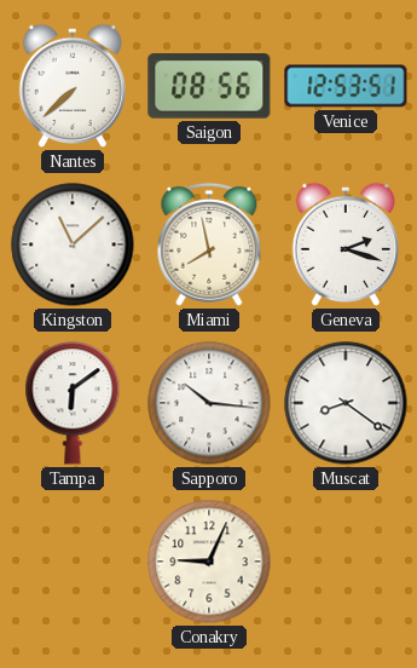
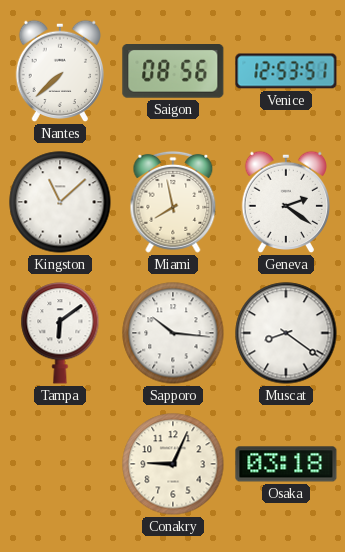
Geneva: 2:18 -> 2:21 (285, 202)
Osaka: none -> 03:18 (286, 464)
